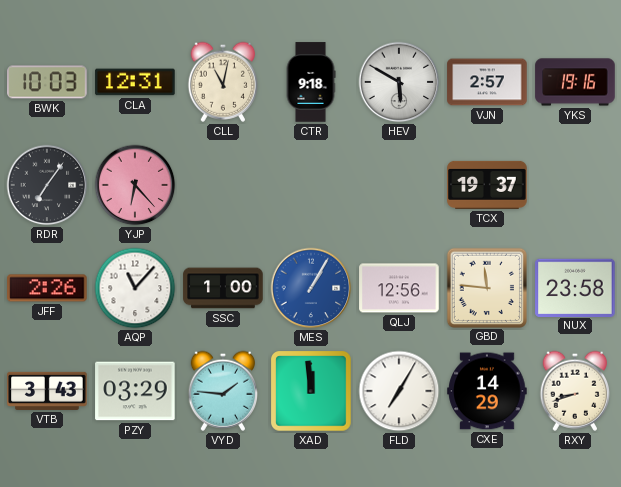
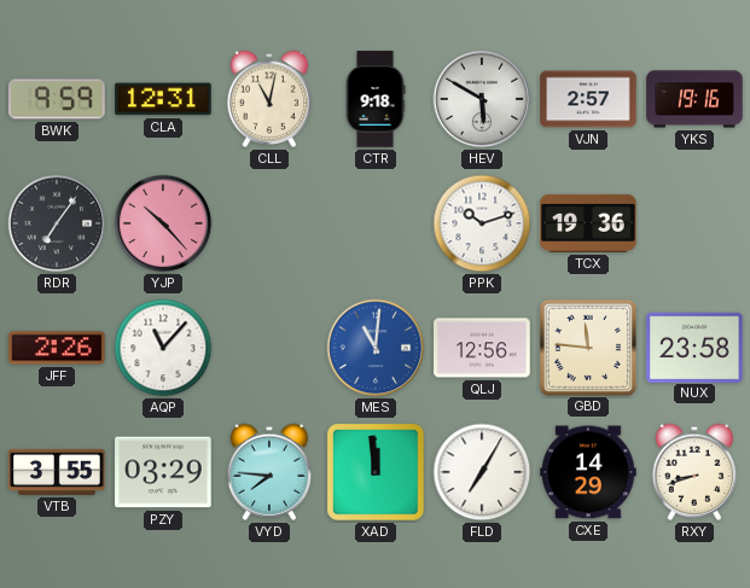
BWK: 10:03 -> 9:59 (57, 99)
YJP: 6:23 -> 10:23 (163, 223)
PPK: none -> 10:12 (482, 223)
TCX: 19:37 -> 19:36 (588, 223)
SSC: 1:00 -> none (223, 288)
MES: 1:05 -> 11:01 (376, 348)
VTB: 3:43 -> 3:55 (57, 472)
VYD: 1:46 -> 7:46 (268, 472)
